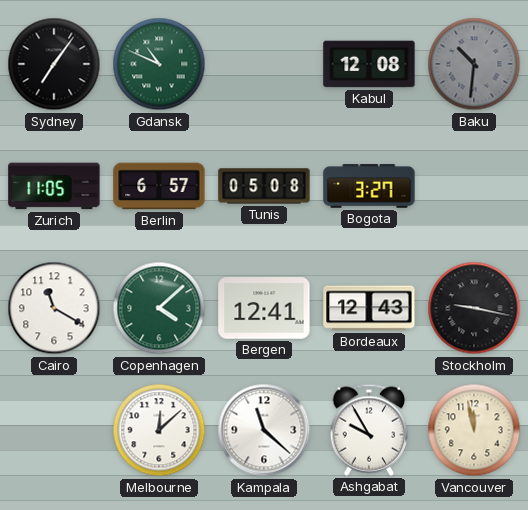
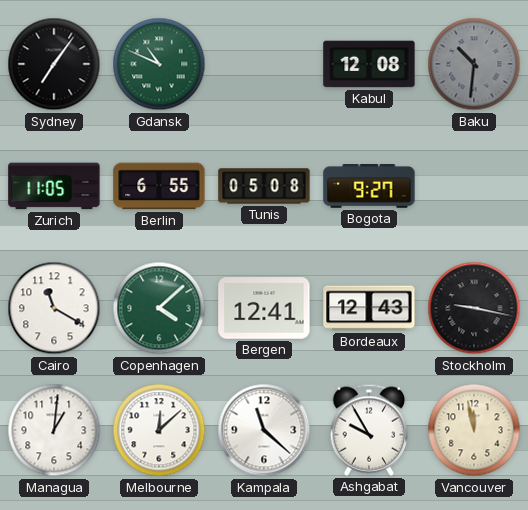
Berlin: 6:57 -> 6:55 (159, 186)
Bogota: 3:27 -> 9:27 (369, 186)
Managua: none -> 1:01 (54, 430)
